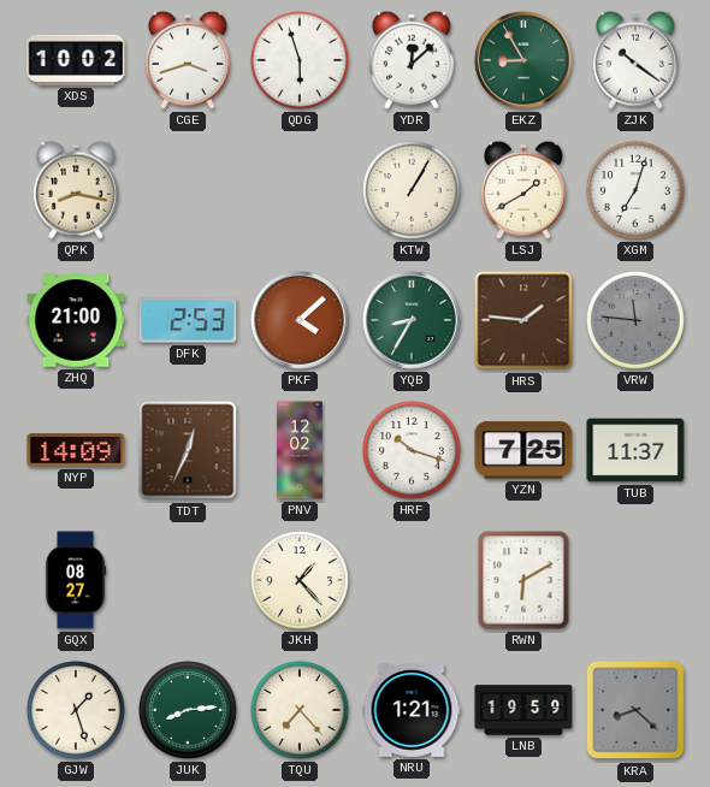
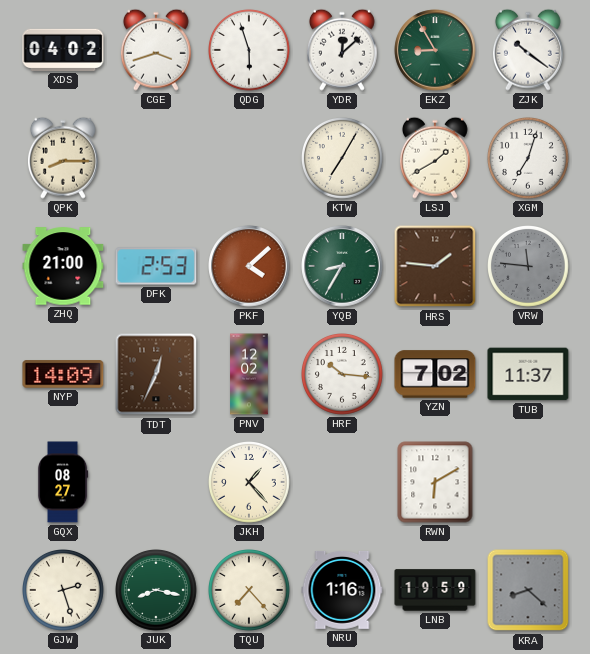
XDS: 10:02 -> 04:02 (63, 50)
QPK: 8:17 -> 8:15 (63, 158)
KTW: 1:05 -> 7:05 (343, 159)
HRF: 10:18 -> 10:16 (343, 375)
YZN: 7:25 -> 7:02 (435, 374)
GJW: 1:27 -> 2:27 (64, 591)
JUK: 8:14 -> 8:17 (157, 591)
NRU: 1:21 -> 1:16 (342, 590)
